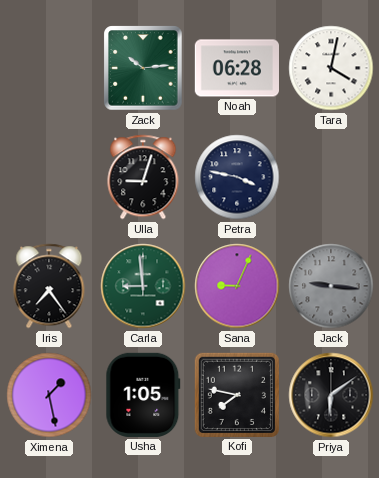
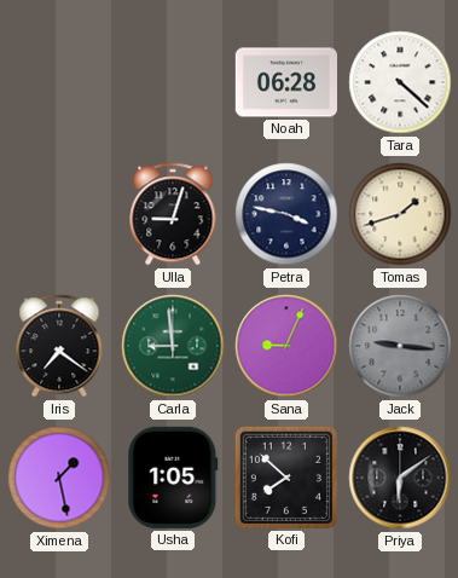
Zack: 10:14 -> none (143, 68)
Tara: 4:02 -> 4:22 (400, 82)
Tomas: none -> 1:42 (400, 214)
Iris: 7:24 -> 7:21 (59, 346)
Kofi: 7:47 -> 7:52 (286, 478)
